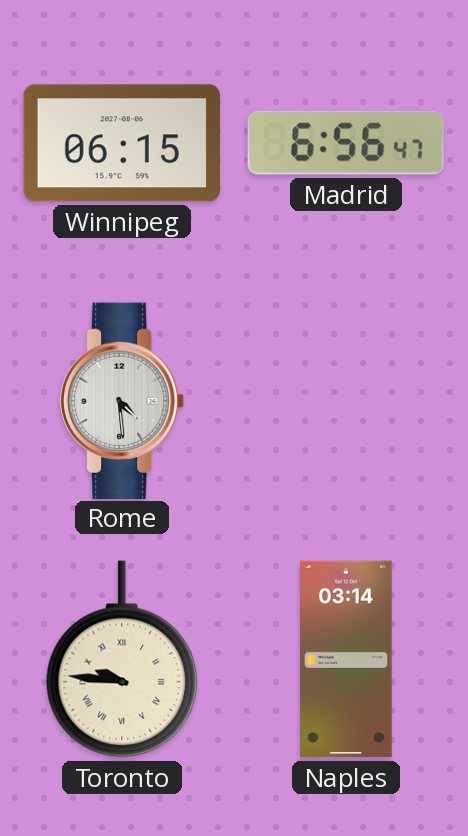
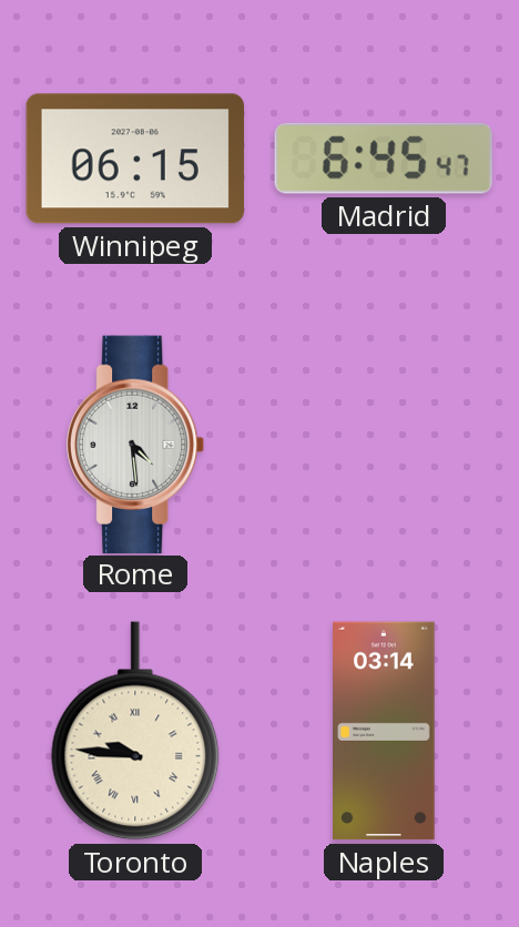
Madrid: 6:56 -> 6:45 (384, 159)
